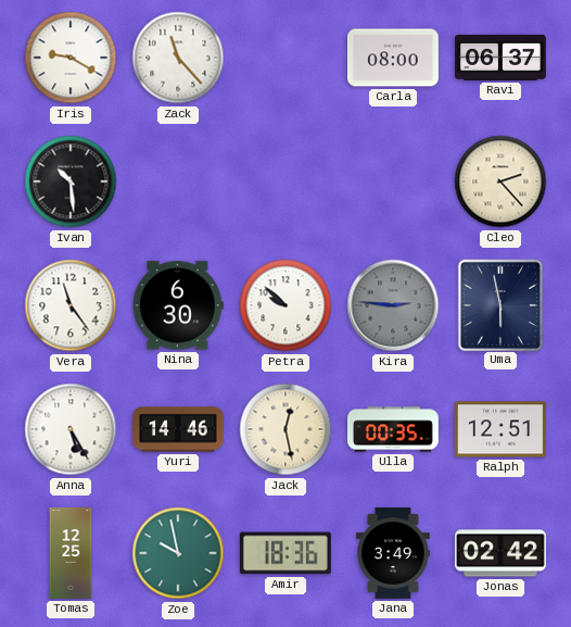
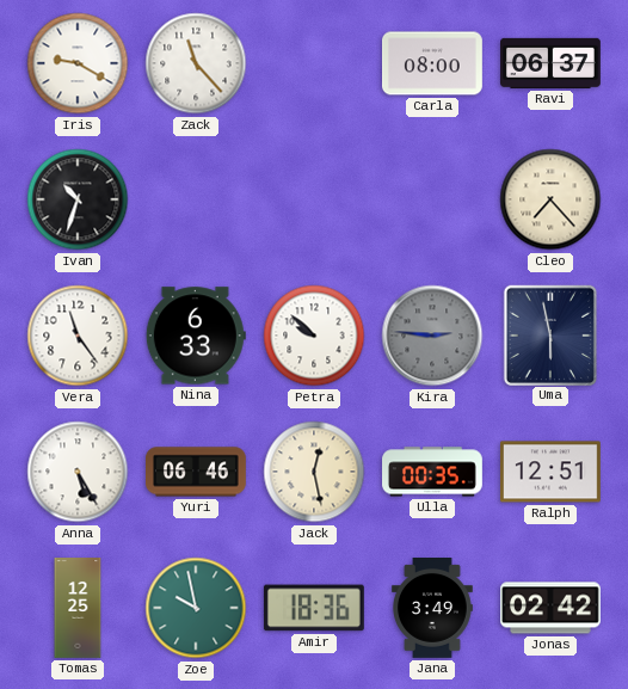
Ivan: 10:29 -> 10:33 (78, 199)
Cleo: 2:23 -> 7:23 (550, 199)
Nina: 6:30 -> 6:33 (196, 336)
Yuri: 14:46 -> 06:46 (197, 472)
